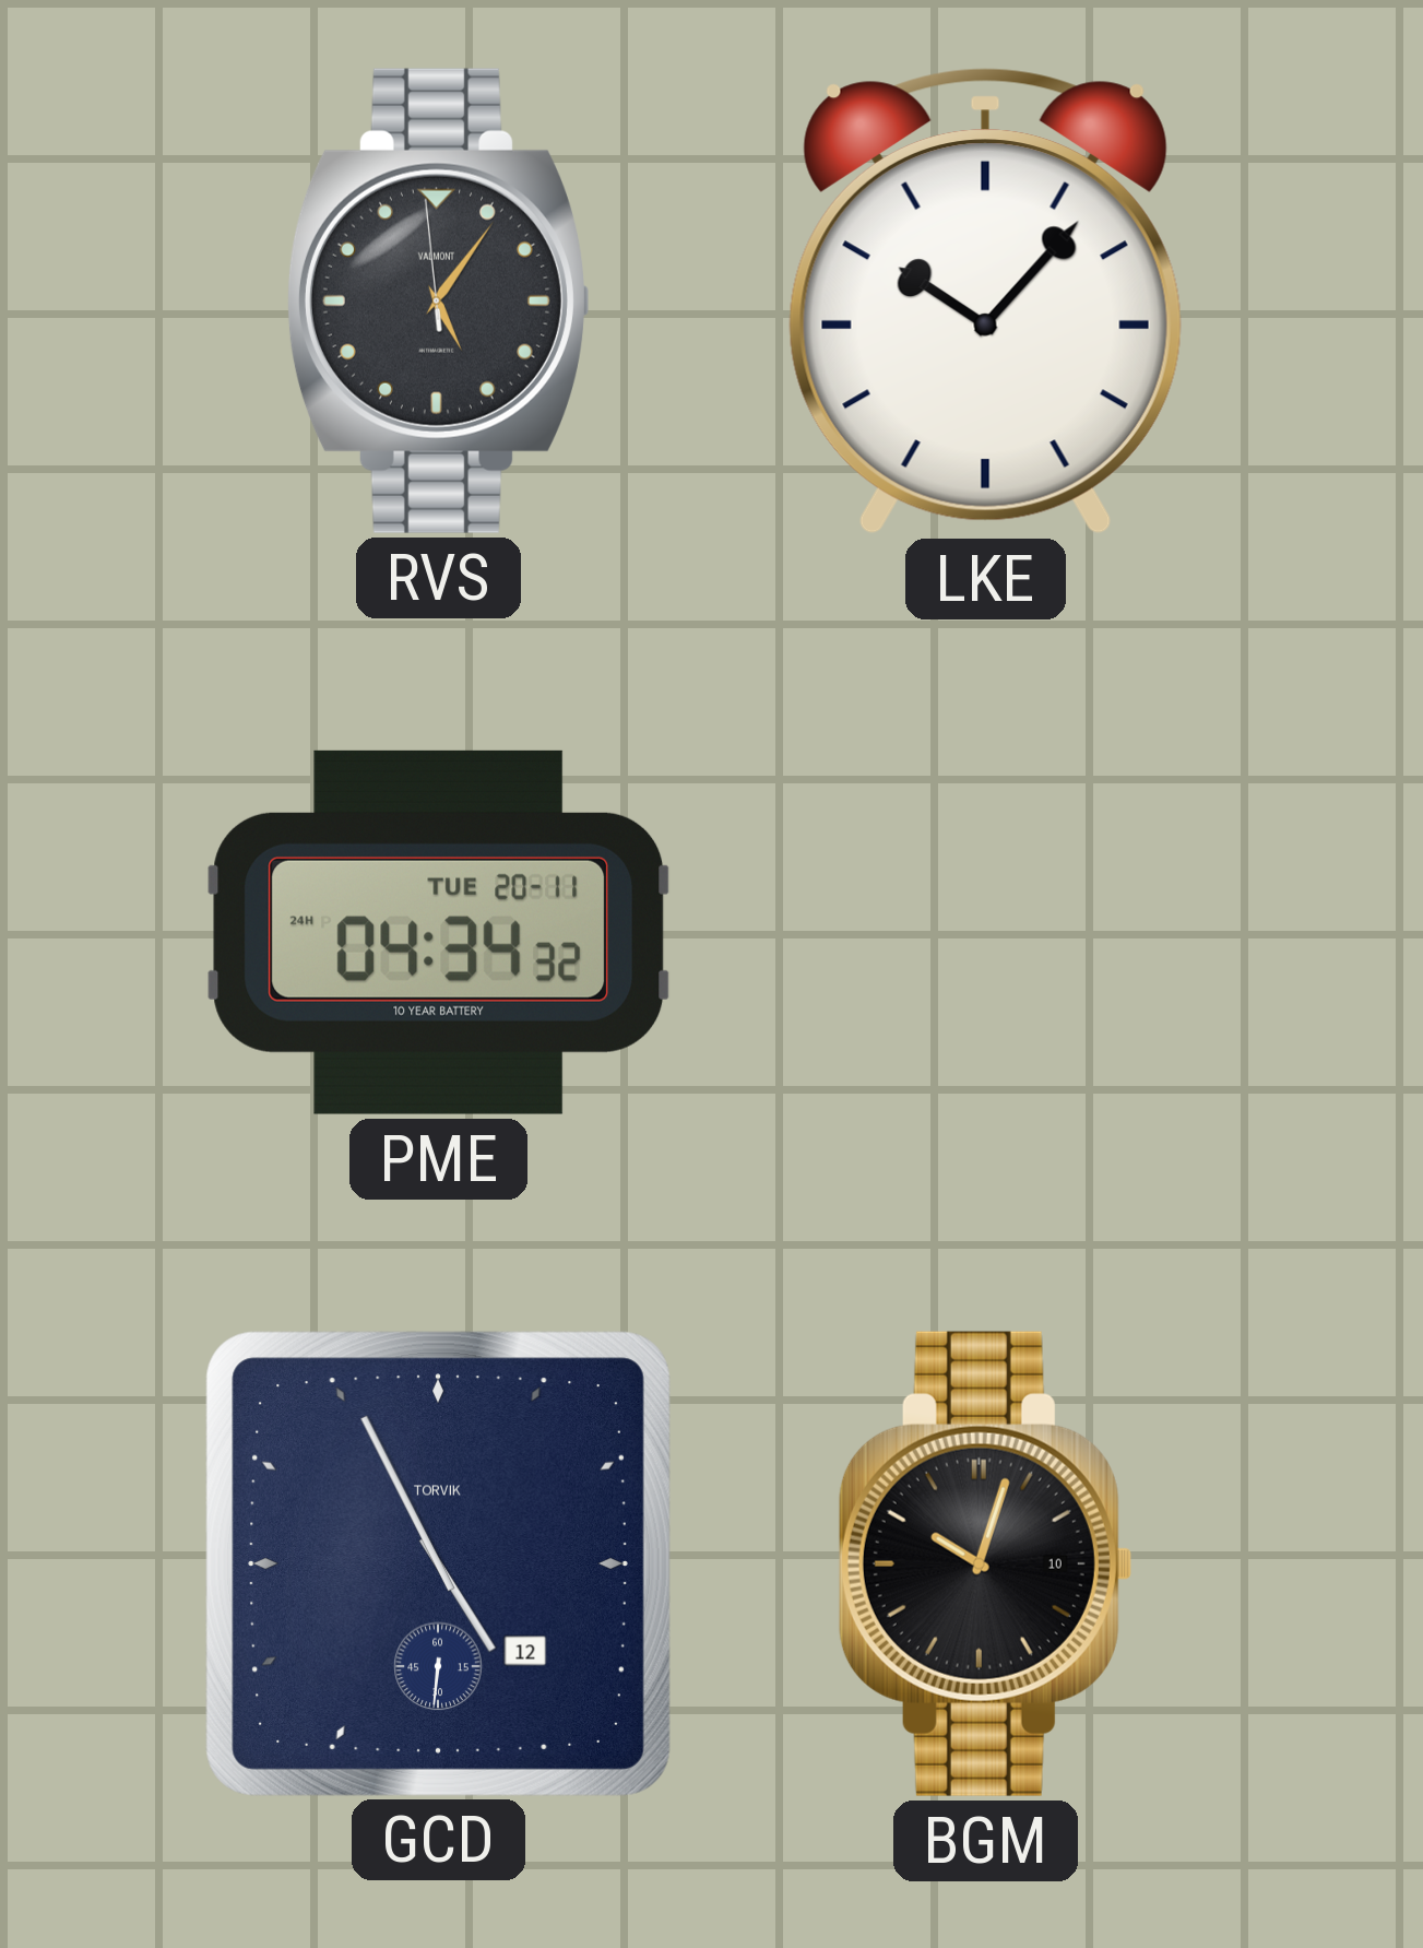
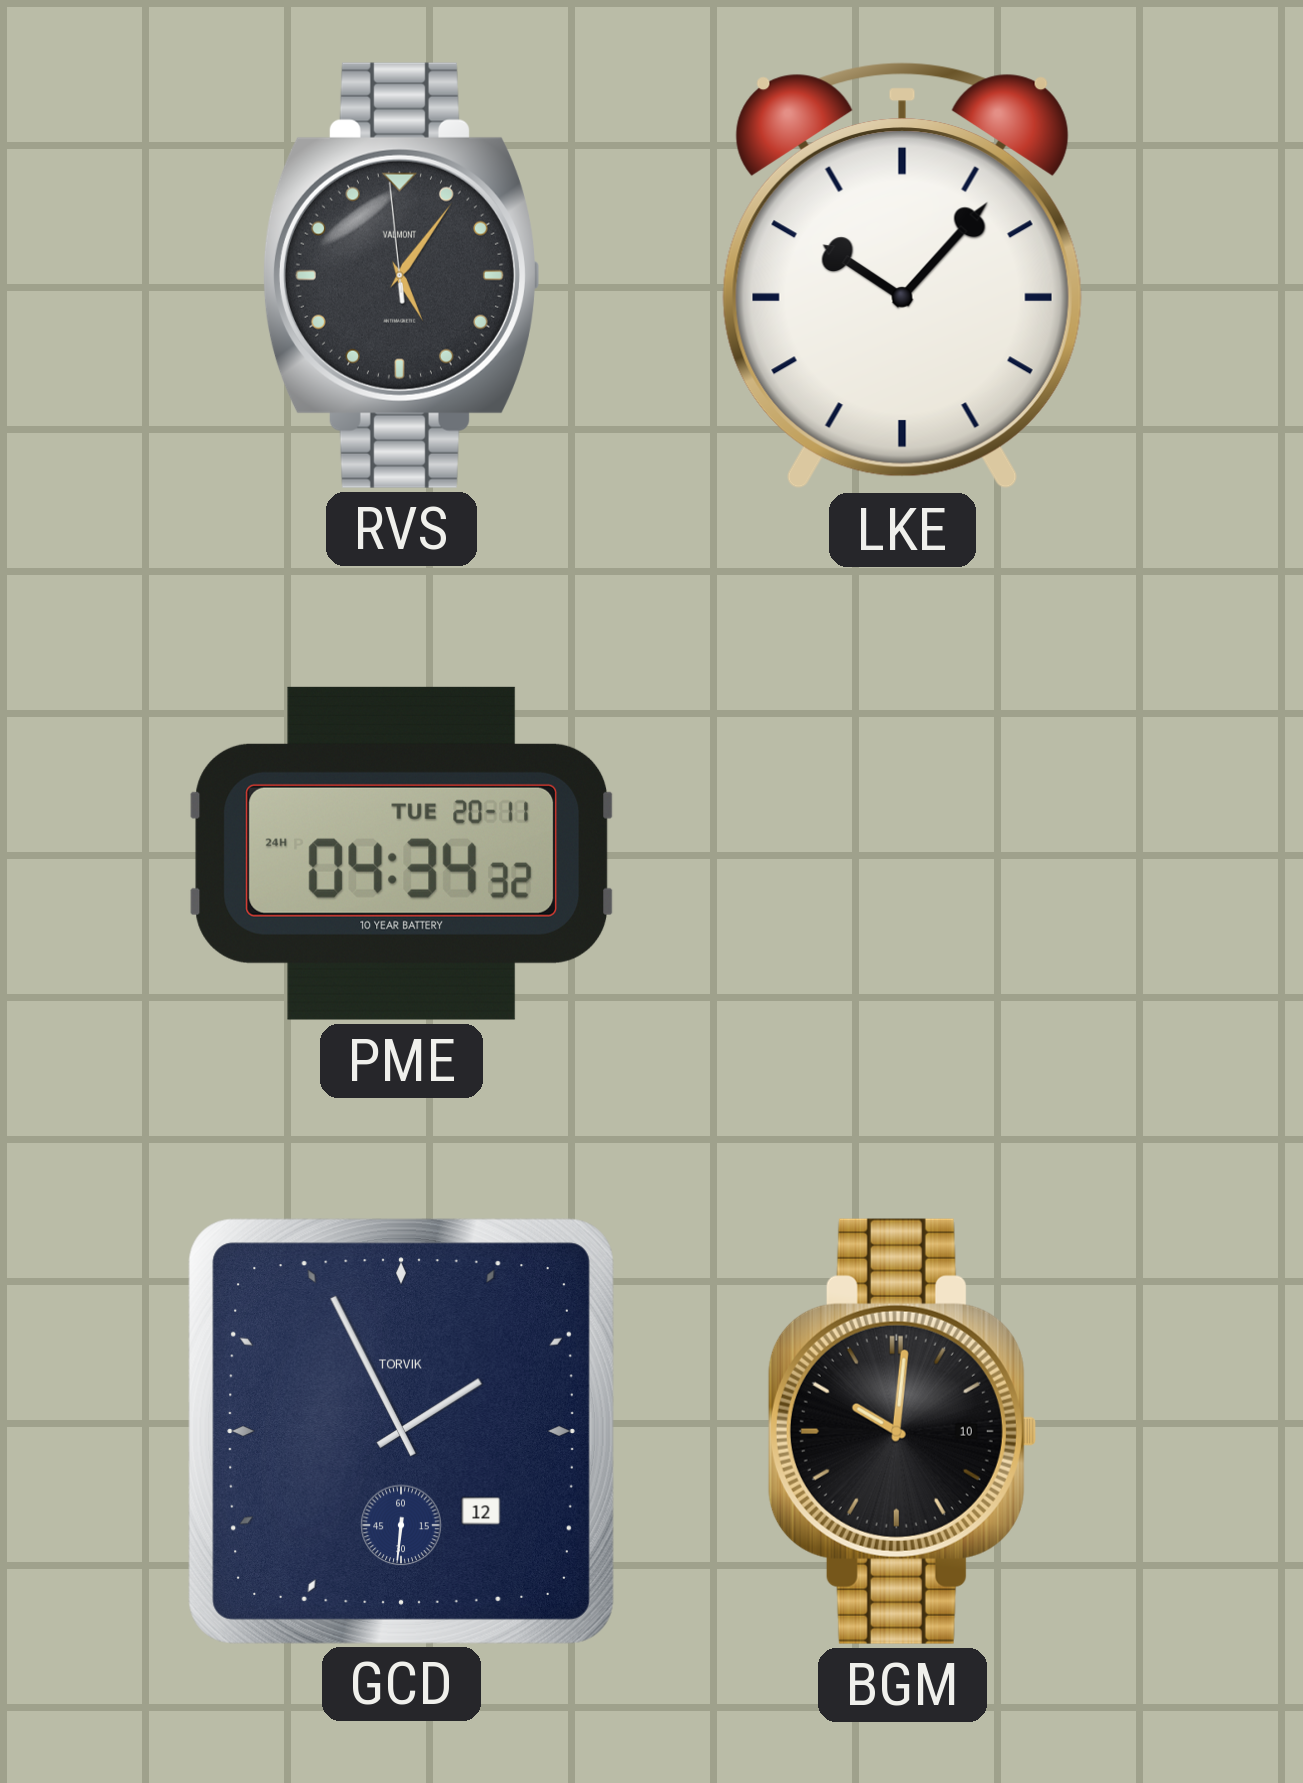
GCD: 4:55 -> 1:55 (401, 1431)
BGM: 10:03 -> 10:01 (902, 1431)
